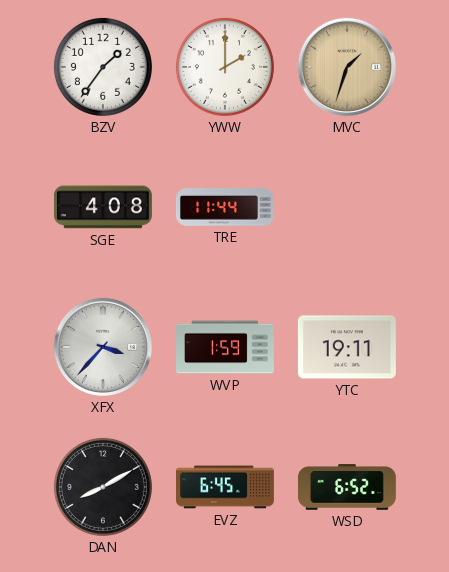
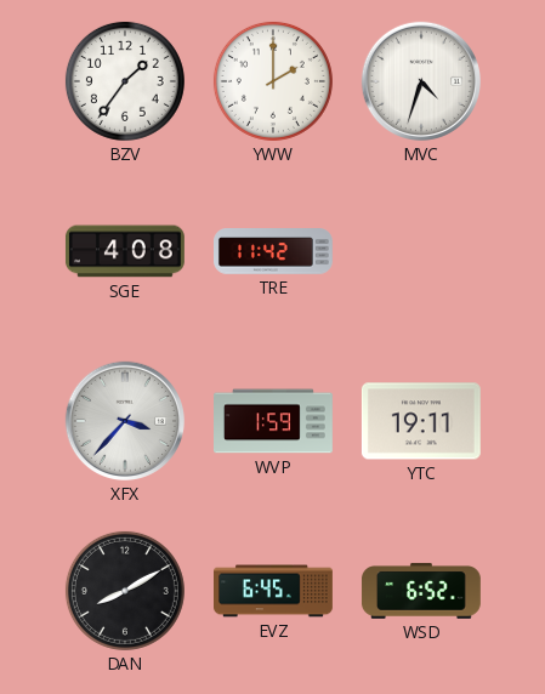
MVC: 1:33 -> 4:33 (421, 81)
MVC dial: champagne -> white (421, 81)
TRE: 11:44 -> 11:42 (274, 251)
